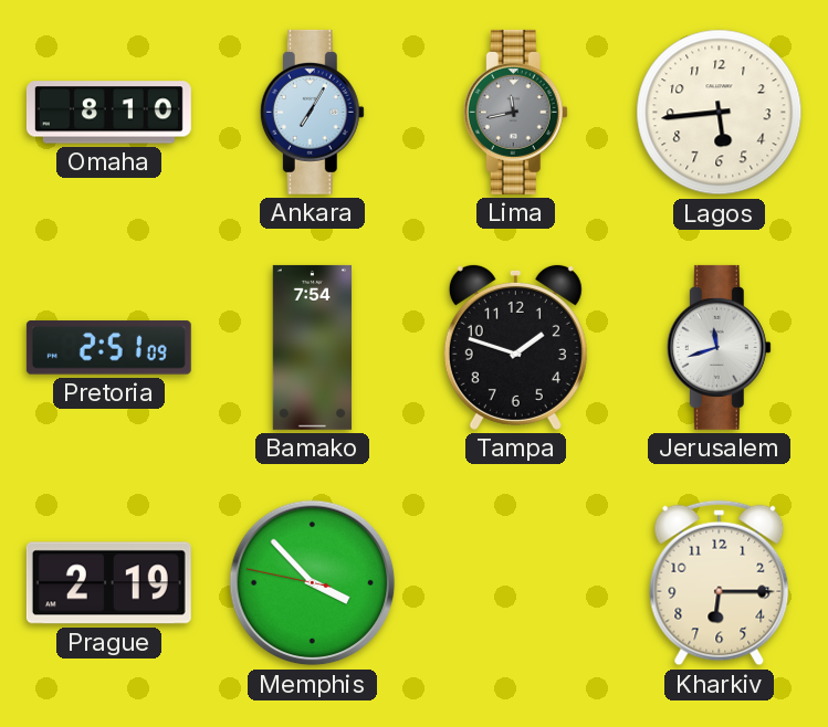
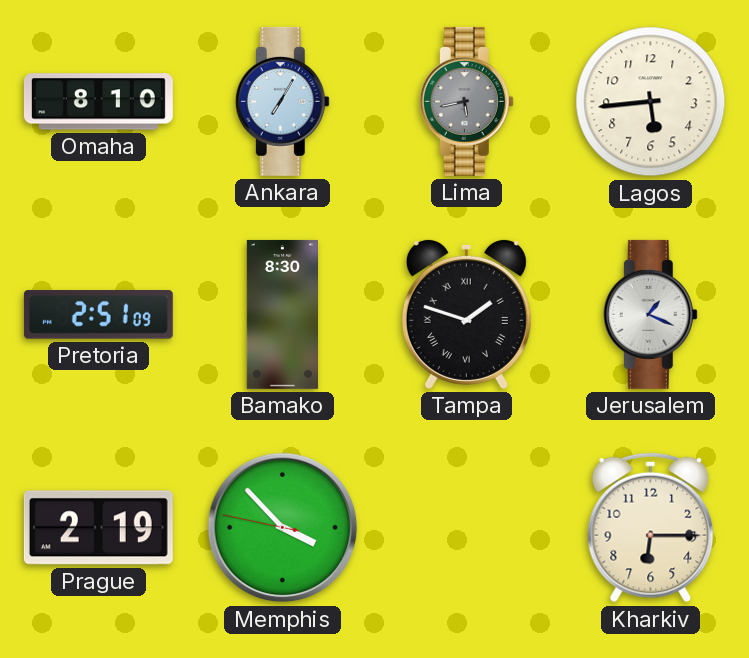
Lima: 11:43 -> 5:43 (466, 101)
Bamako: 7:54 -> 8:30 (282, 314)
Tampa numerals: Arabic -> Roman (466, 314)
Jerusalem: 11:42 -> 1:19 (650, 314)
